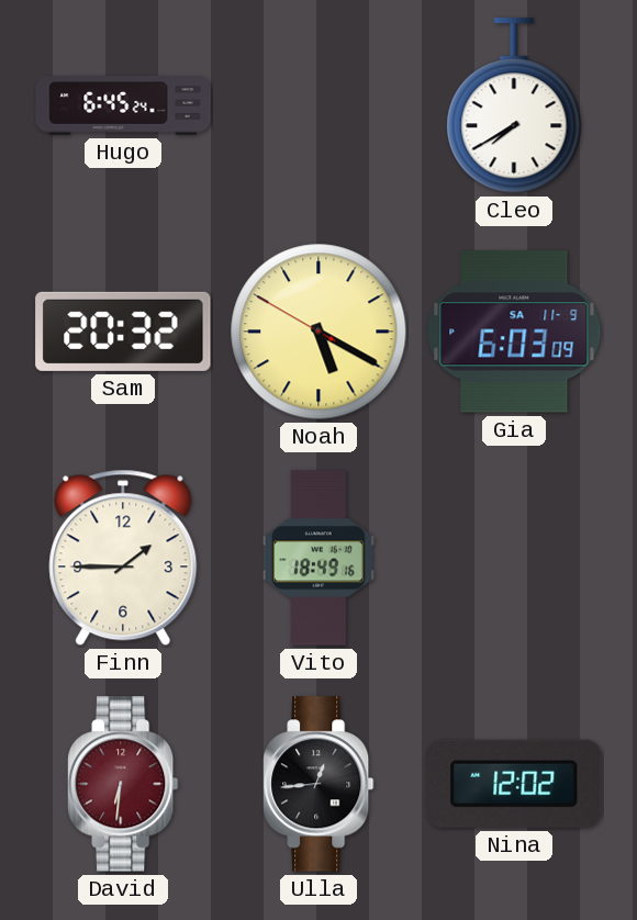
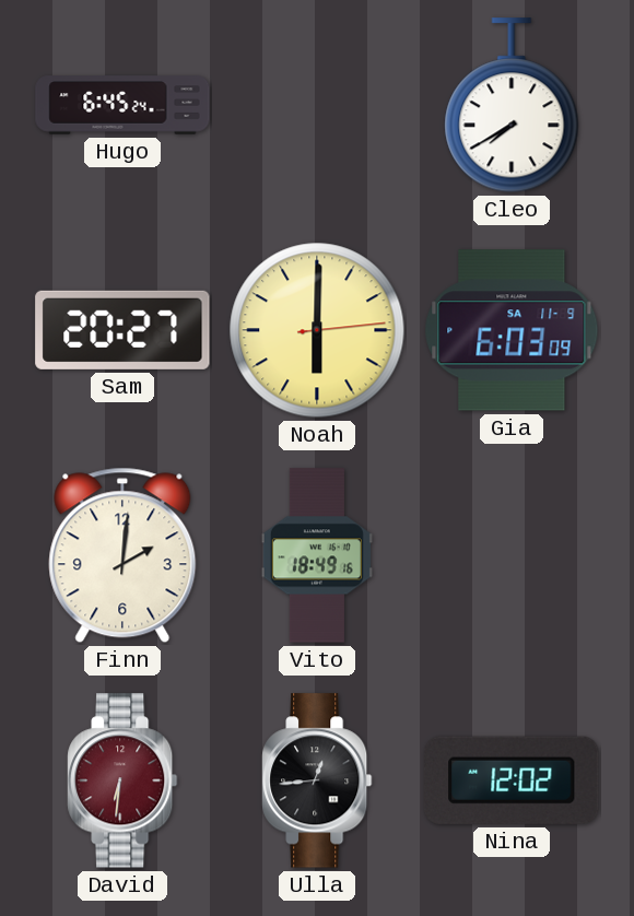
Sam: 20:32 -> 20:27 (122, 330)
Noah: 5:19 -> 6:00 (317, 330)
Finn: 1:45 -> 2:01 (122, 555)
